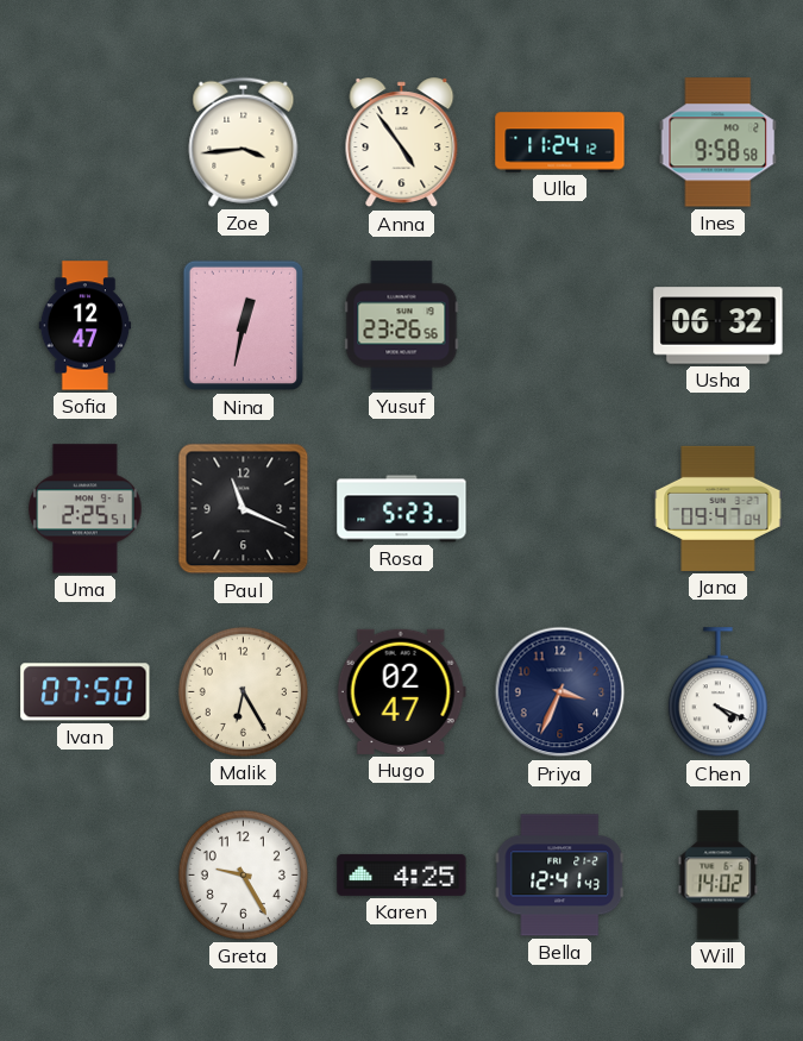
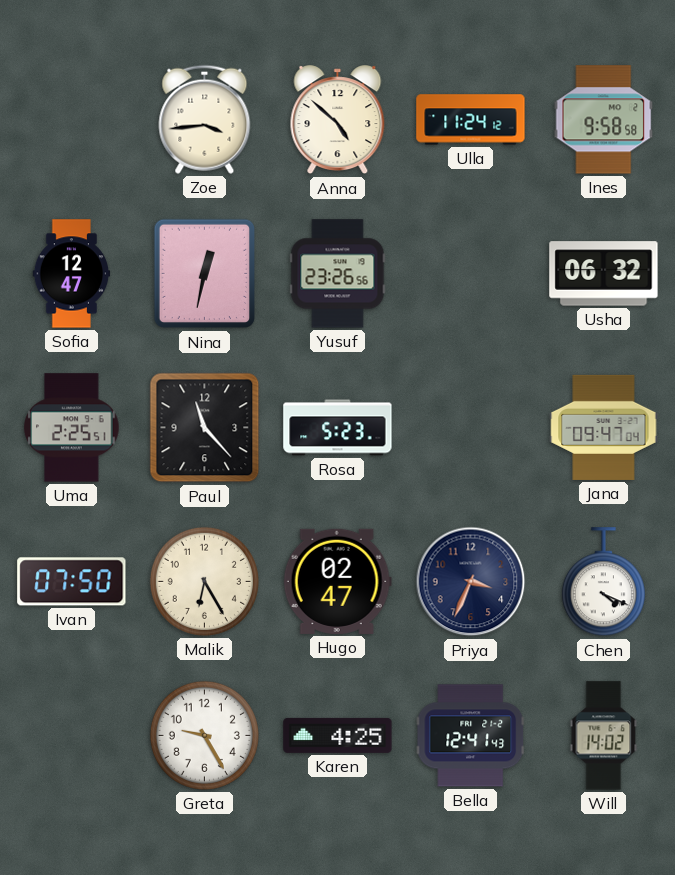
Anna: 4:54 -> 4:52 (338, 120)
Paul: 11:19 -> 11:23 (205, 428)
